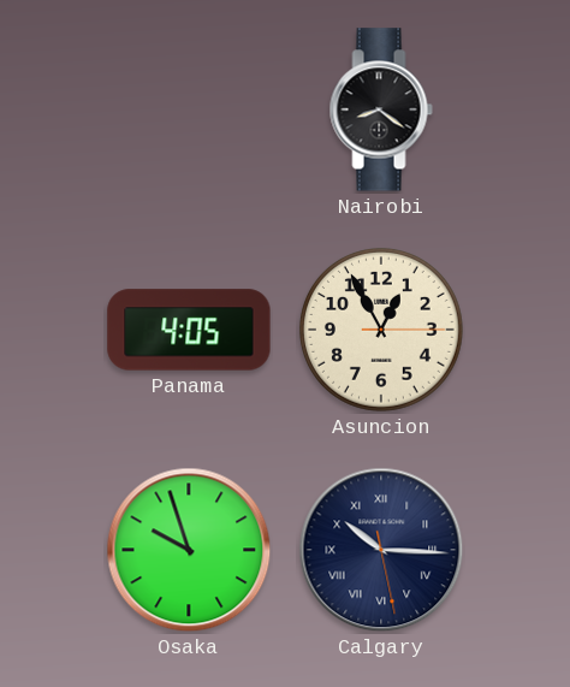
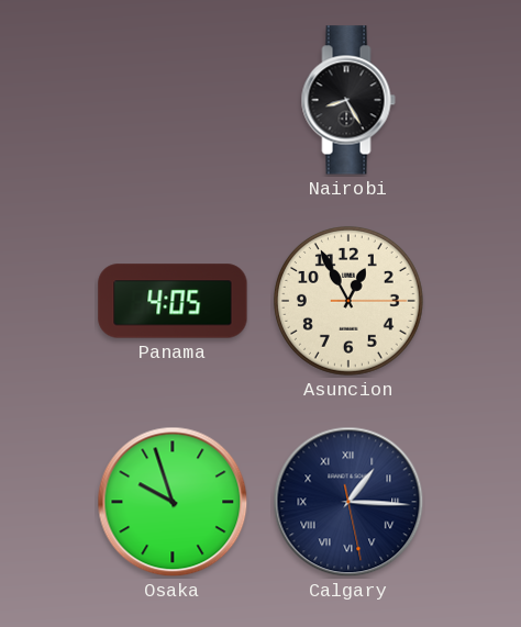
Nairobi: 8:21 -> 8:25 (348, 100)
Calgary: 10:15 -> 1:15 (348, 502)
